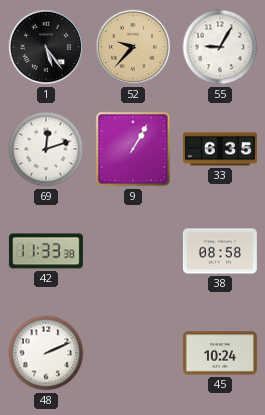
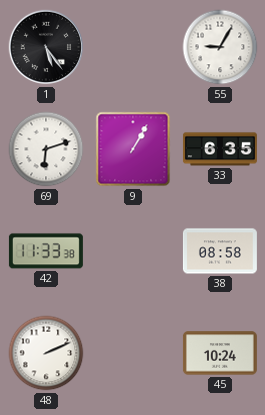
52: 9:37 -> none (133, 47)
69: 12:12 -> 6:12 (46, 149)
